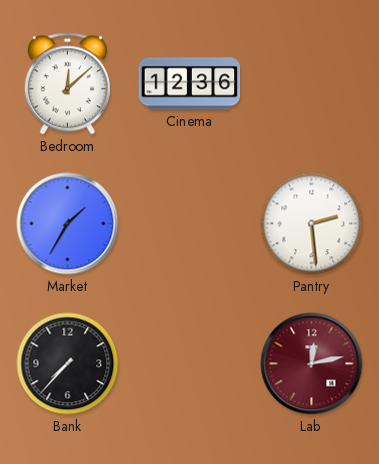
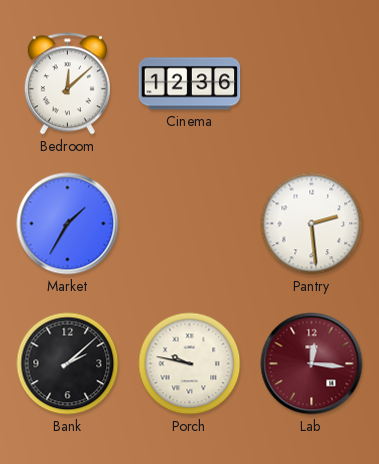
Bank: 7:37 -> 2:08 (68, 364)
Porch: none -> 9:47 (190, 364)
Lab: 12:13 -> 12:16 (312, 364)
